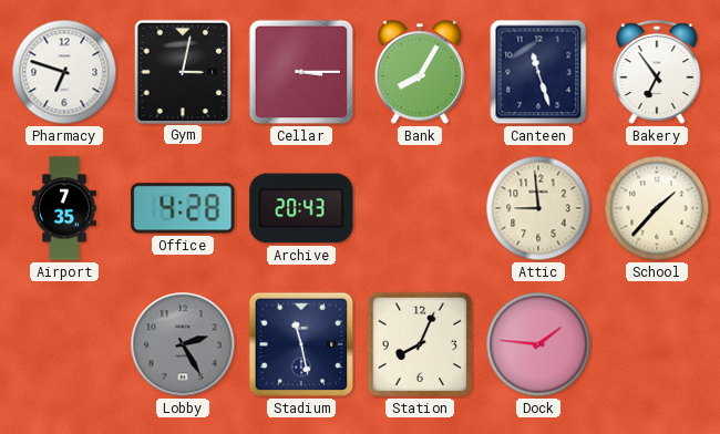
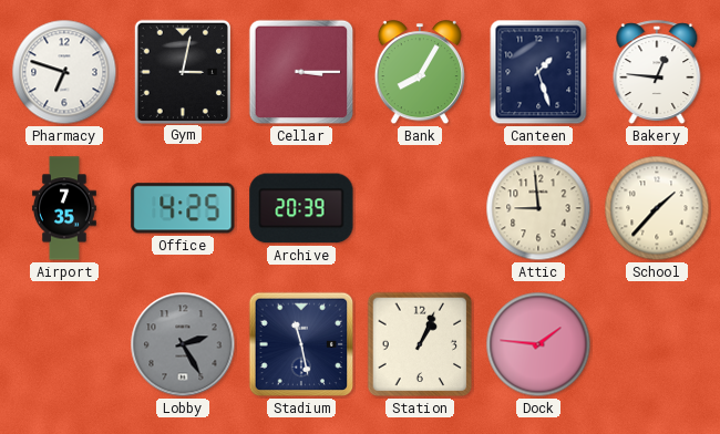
Canteen: 11:27 -> 1:27 (538, 72)
Bakery: 6:54 -> 12:46 (657, 72)
Office: 4:28 -> 4:25 (183, 208)
Archive: 20:43 -> 20:39 (301, 208)
Station: 8:04 -> 1:04 (420, 344)
